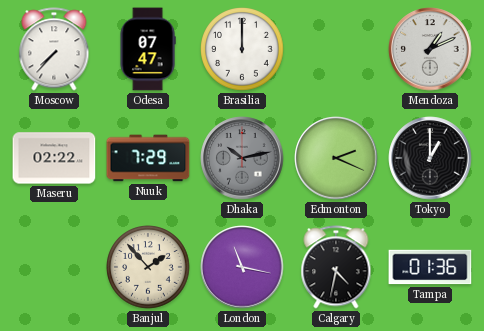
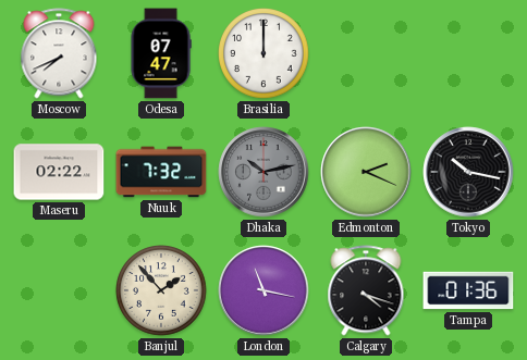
Moscow: 7:37 -> 7:41 (59, 53)
Mendoza: 1:11 -> none (430, 49)
Nuuk: 7:29 -> 7:32 (161, 172)
Tokyo: 1:00 -> 10:17 (468, 172)
Calgary: 4:32 -> 4:18 (366, 290)
